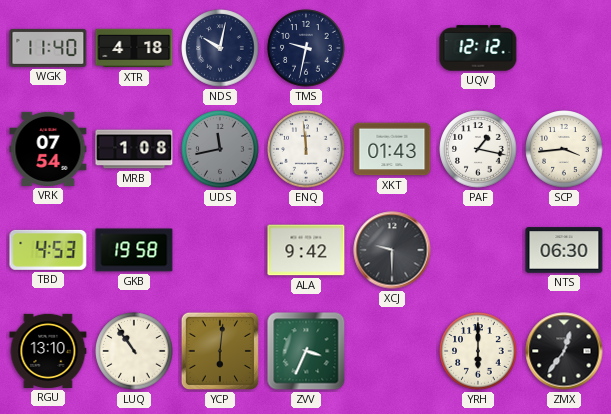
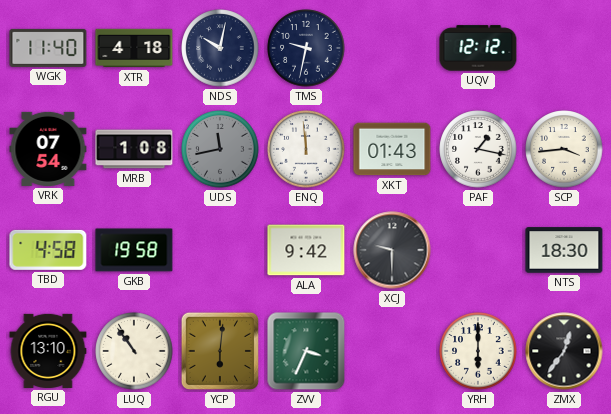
TBD: 4:53 -> 4:58 (48, 250)
NTS: 06:30 -> 18:30 (564, 250)
